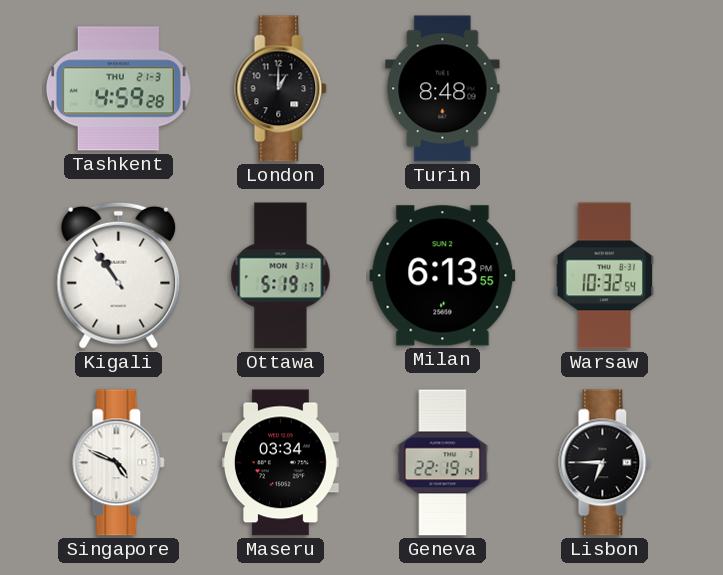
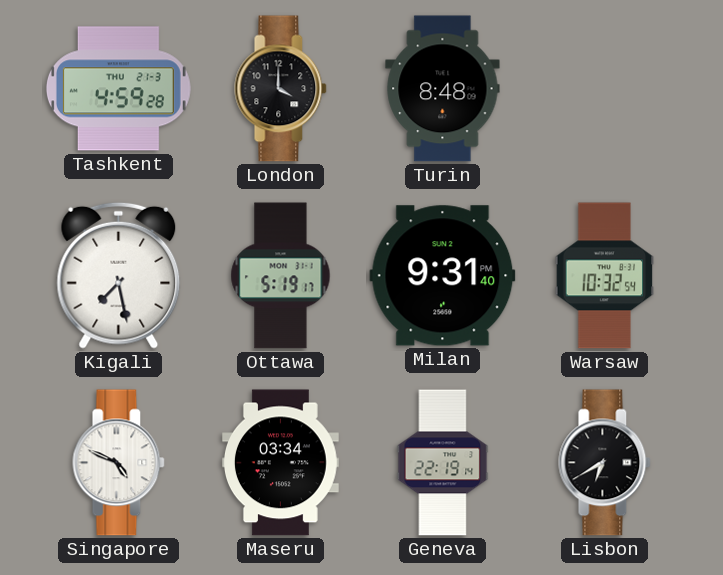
London: 1:00 -> 4:00 (281, 89)
Kigali: 10:54 -> 7:28 (119, 275)
Milan: 6:13 -> 9:31 (443, 276)
Lisbon: 6:45 -> 6:40 (605, 463)
